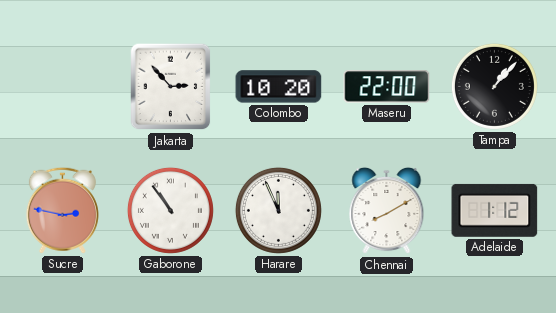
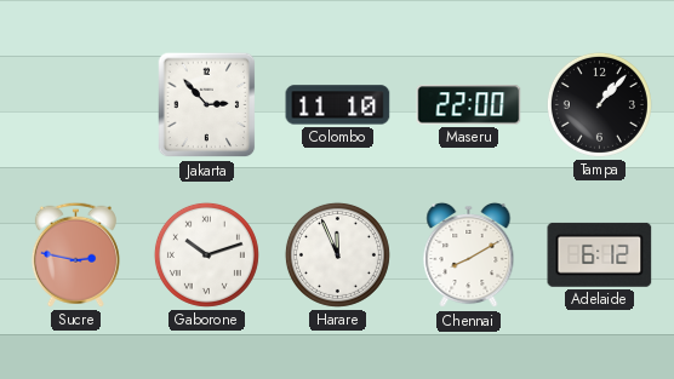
Colombo: 10:20 -> 11:10 (338, 105)
Gaborone: 10:54 -> 10:12 (206, 254)
Adelaide: 1:12 -> 6:12 (600, 254)
